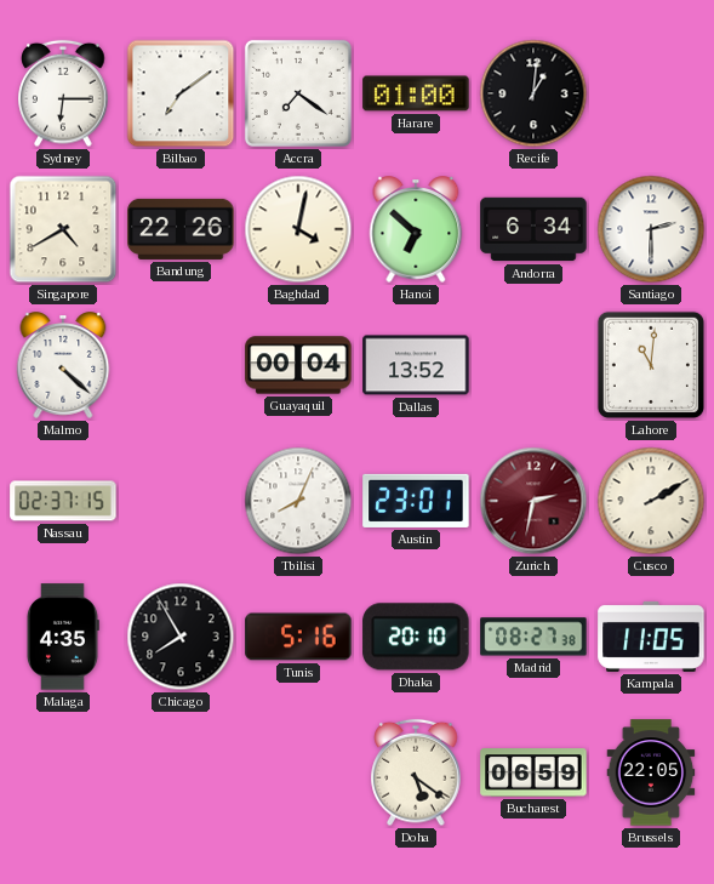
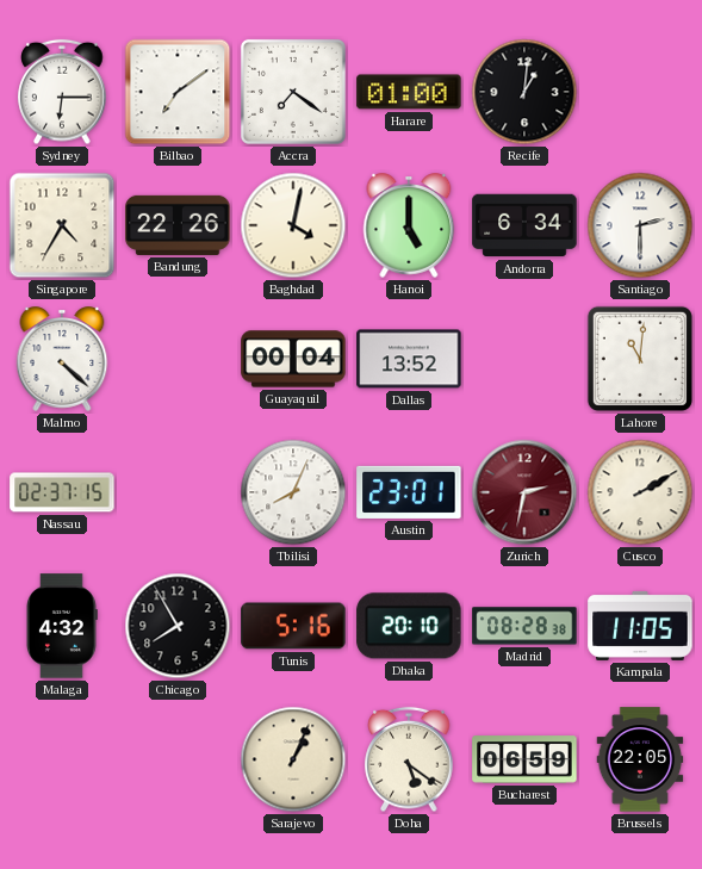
Singapore: 4:40 -> 4:35 (62, 225)
Hanoi: 6:52 -> 5:00 (409, 225)
Malaga: 4:35 -> 4:32 (62, 626)
Madrid: 08:27 -> 08:28 (524, 626)
Sarajevo: none -> 1:04 (293, 759)
